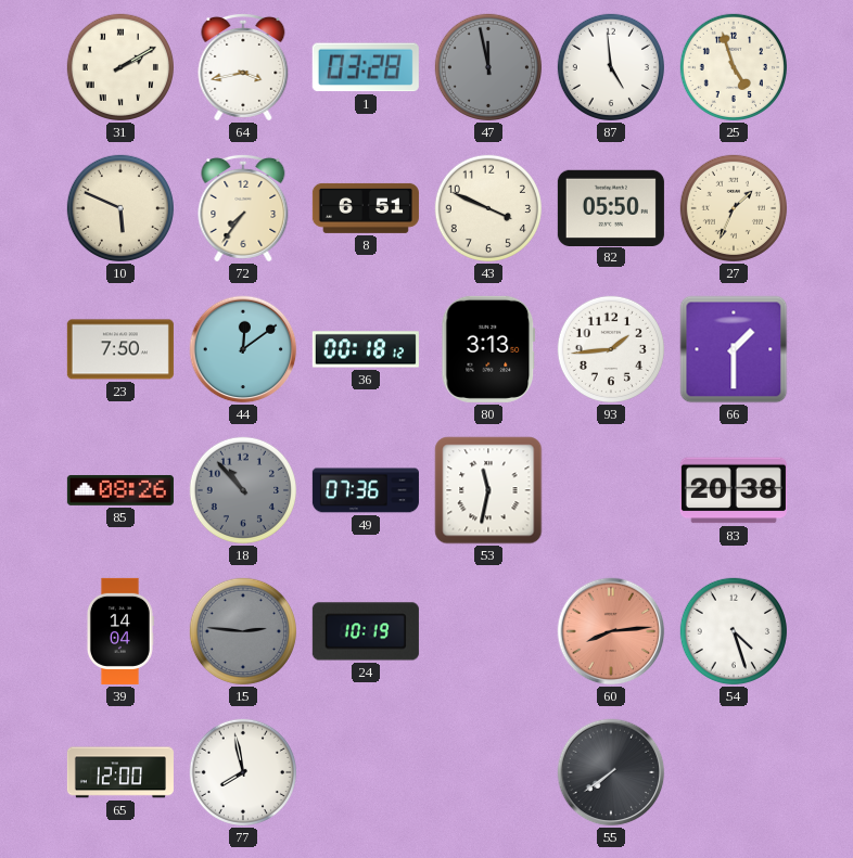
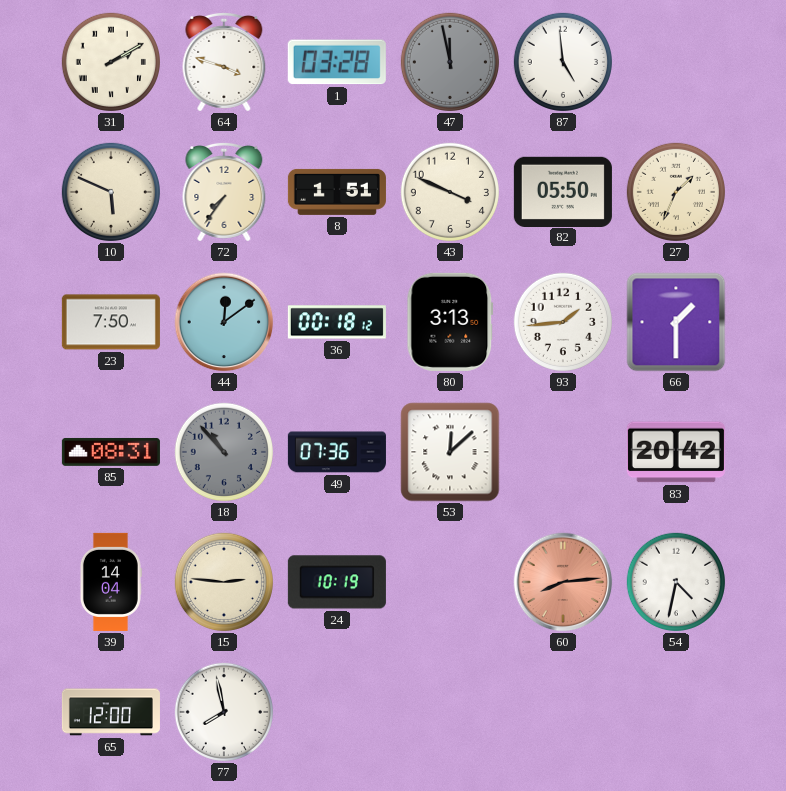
64: 3:43 -> 3:48 (224, 62)
25: 4:57 -> none (734, 67)
8: 6:51 -> 1:51 (337, 192)
85: 08:26 -> 08:31 (111, 452)
53: 11:32 -> 12:08 (450, 452)
83: 20:38 -> 20:42 (676, 452)
15 dial: grey -> cream (224, 582)
54: 4:27 -> 4:32 (676, 582)
55: 7:39 -> none (611, 772)
